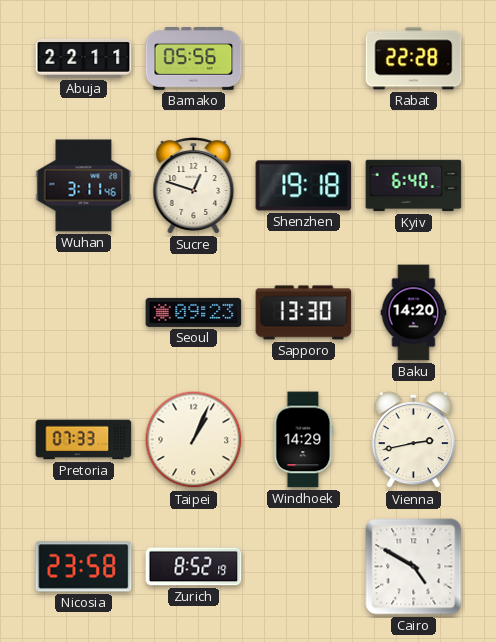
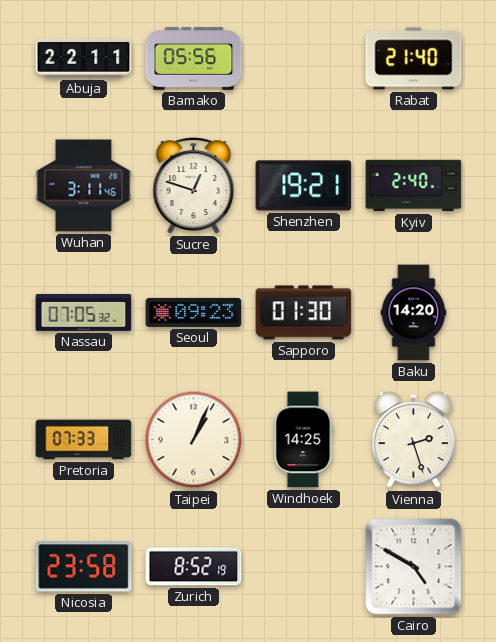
Rabat: 22:28 -> 21:40 (414, 59)
Shenzhen: 19:18 -> 19:21 (304, 186)
Kyiv: 6:40 -> 2:40 (414, 186)
Nassau: none -> 07:05 (84, 312)
Sapporo: 13:30 -> 01:30 (304, 313)
Windhoek: 14:29 -> 14:25 (304, 440)
Vienna: 2:43 -> 2:27 (413, 440)
